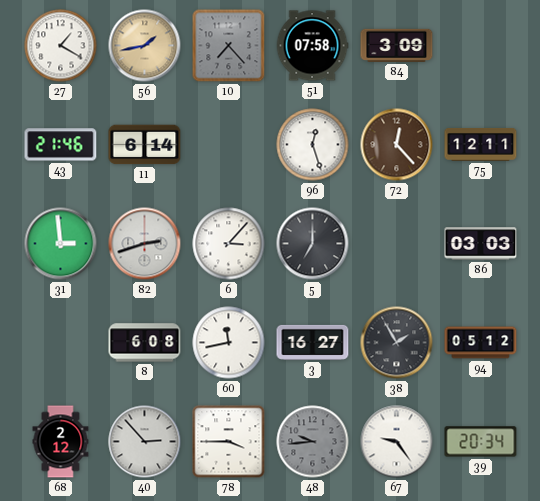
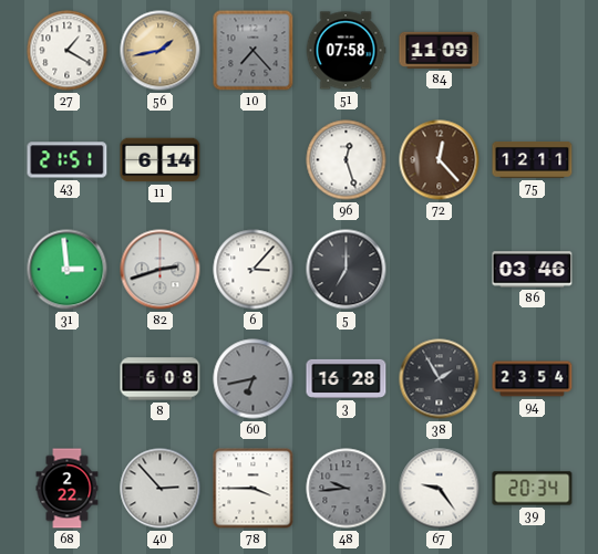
84: 3:09 -> 11:09 (440, 50)
43: 21:46 -> 21:51 (68, 160)
86: 03:03 -> 03:46 (533, 270)
60: 11:43 -> 6:43 (254, 379)
60 dial: white -> grey (254, 379)
3: 16:27 -> 16:28 (347, 378)
94: 05:12 -> 23:54 (533, 379)
68: 2:12 -> 2:22 (68, 489)
